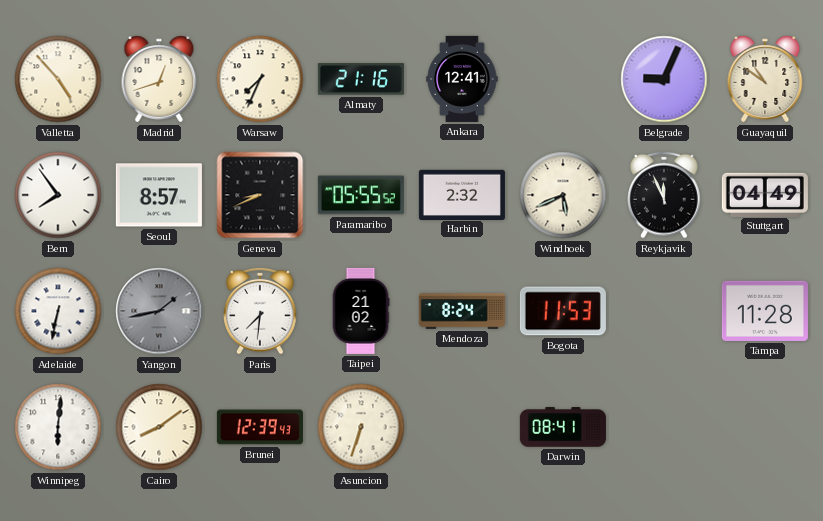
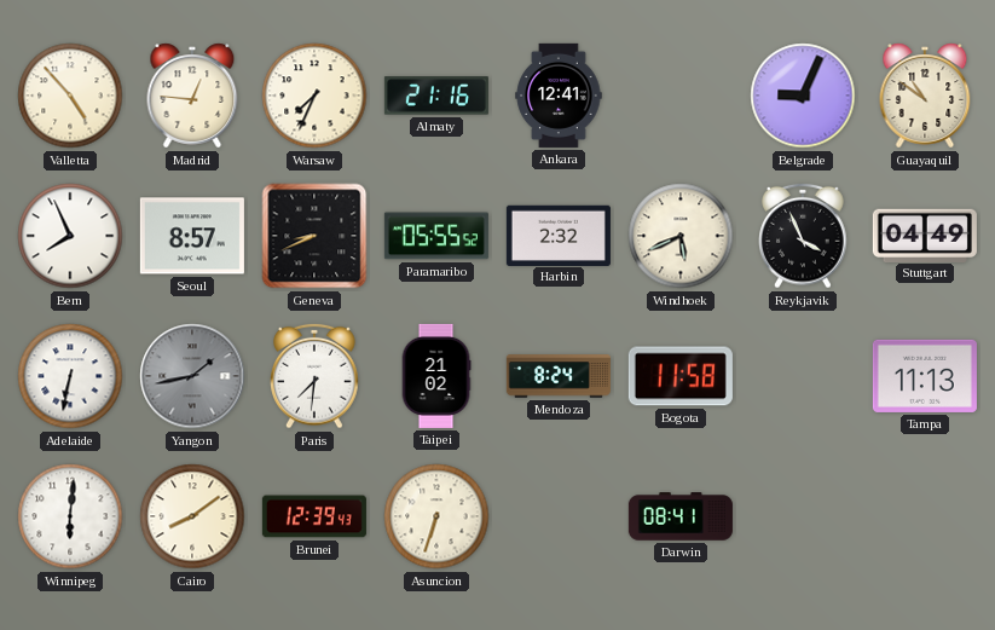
Madrid: 12:42 -> 12:46 (192, 96)
Bern: 7:54 -> 7:56 (70, 236)
Reykjavik: 11:56 -> 3:56 (803, 236)
Bogota: 11:53 -> 11:58 (681, 376)
Tampa: 11:28 -> 11:13 (925, 376)
